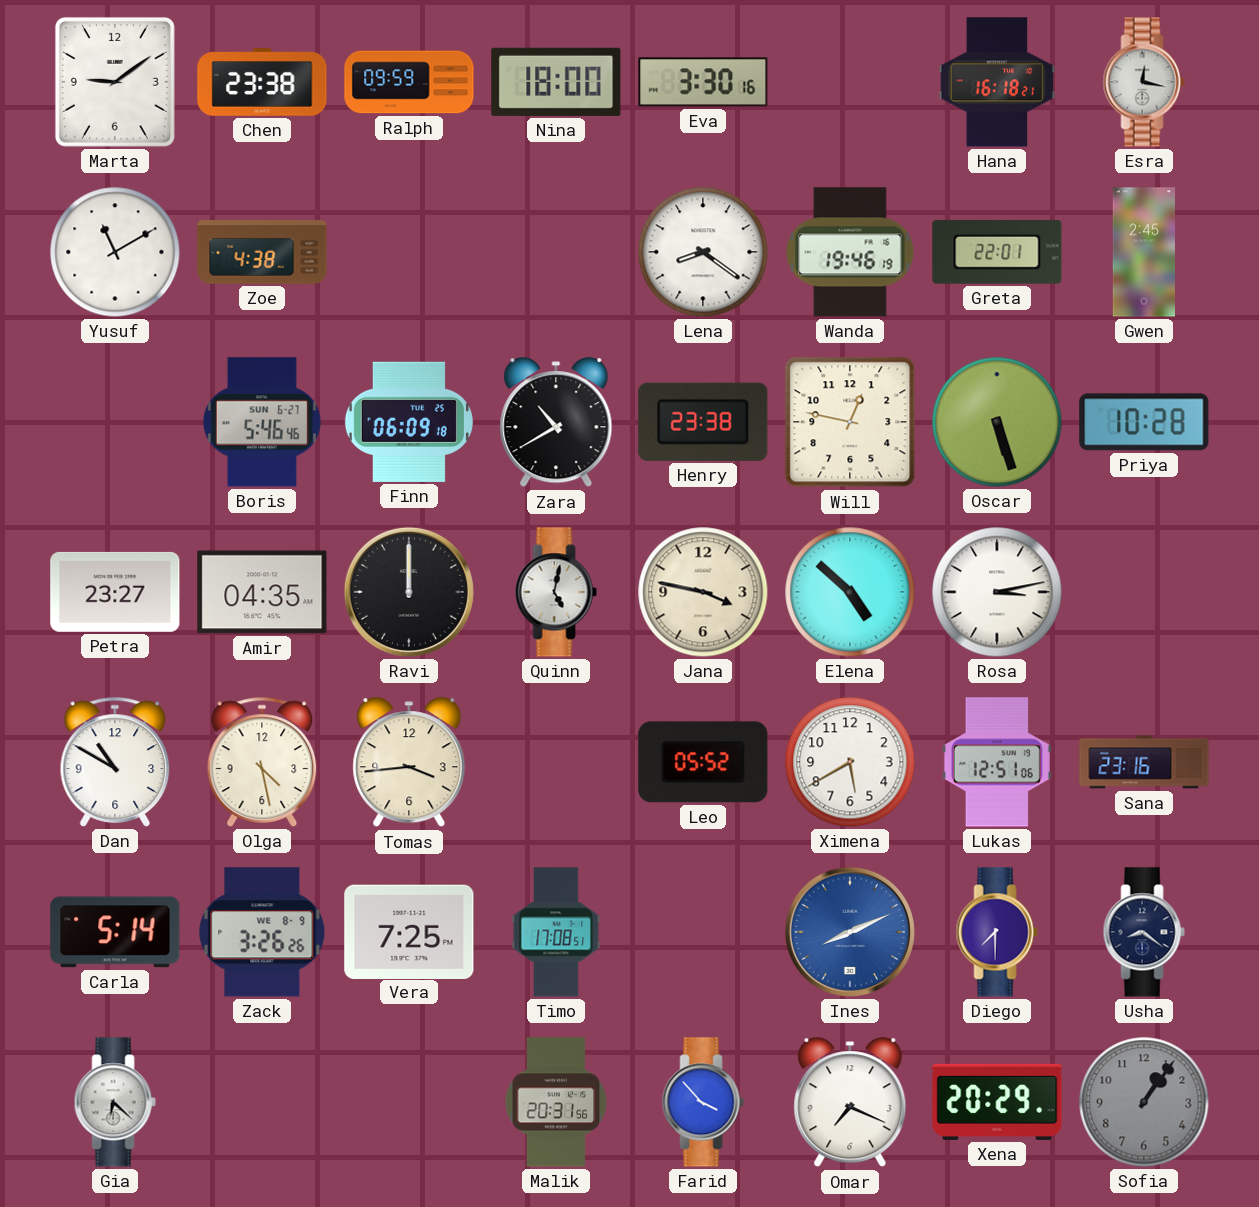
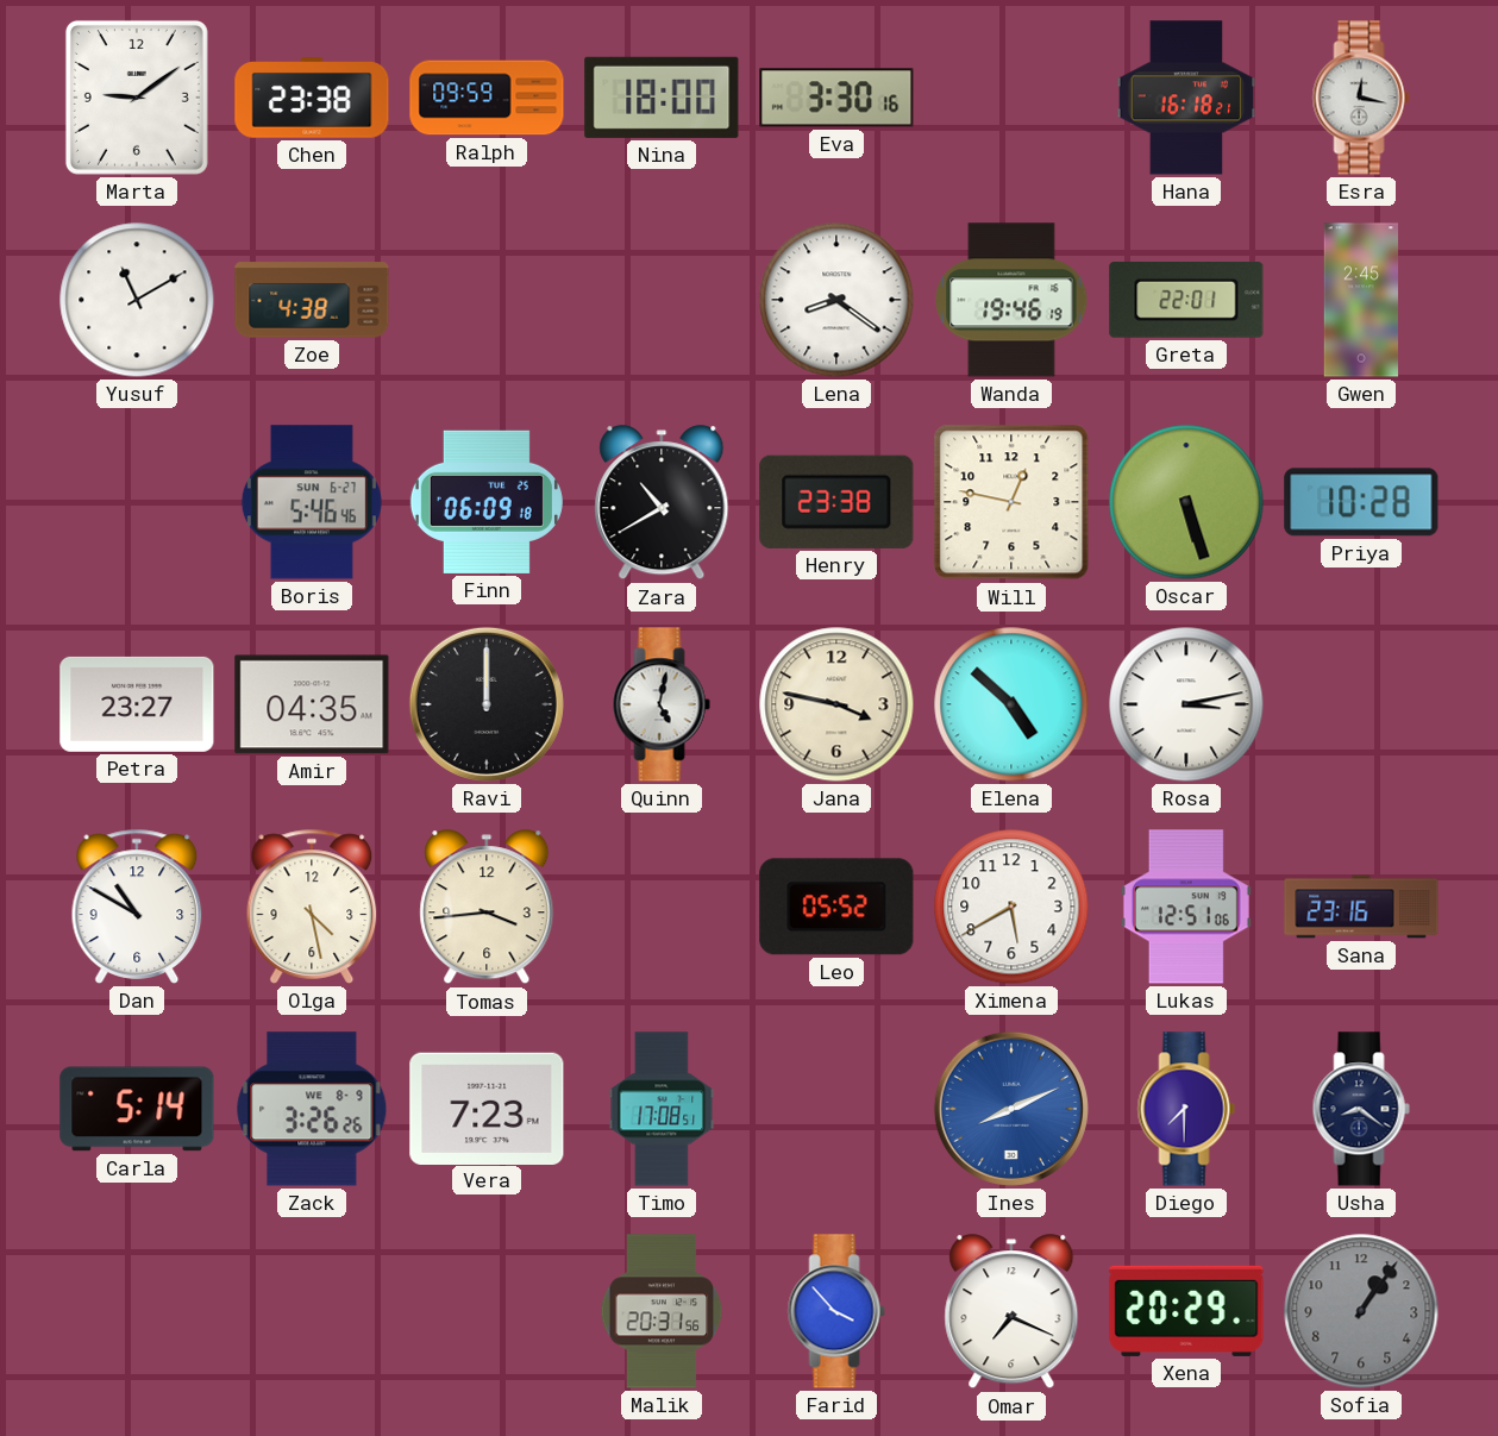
Vera: 7:25 -> 7:23 (487, 1108)
Gia: 6:22 -> none (115, 1102)
